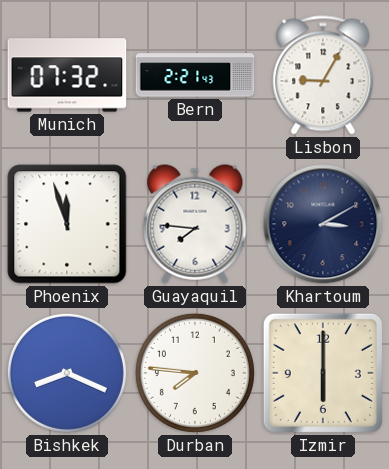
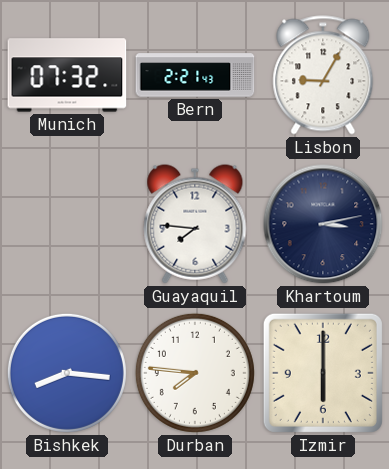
Phoenix: 11:57 -> none (67, 224)
Khartoum: 3:10 -> 3:13 (323, 224)
Bishkek: 8:19 -> 8:16 (67, 373)
